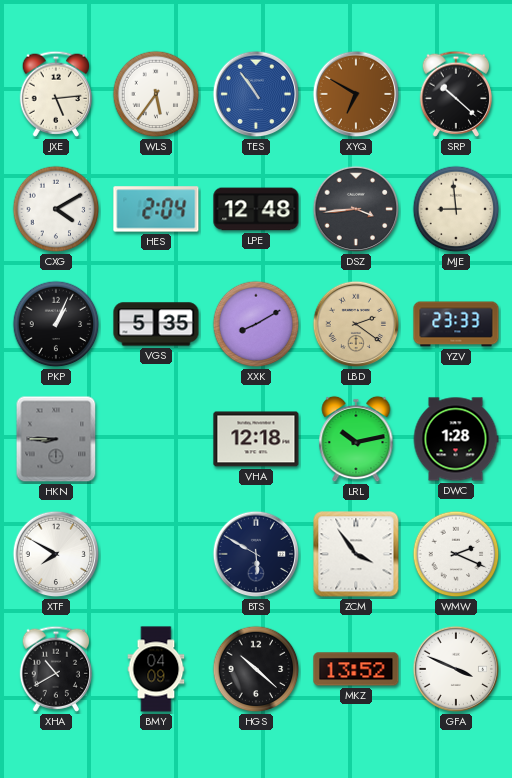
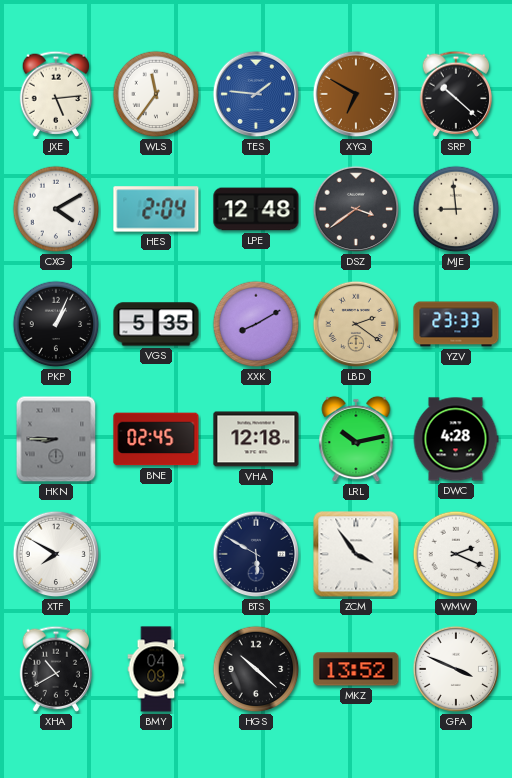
WLS: 5:36 -> 11:36 (156, 94)
TES: 10:54 -> 1:46 (256, 94)
DSZ: 3:44 -> 3:39 (356, 209)
BNE: none -> 02:45 (156, 439)
DWC: 1:28 -> 4:28 (456, 439)
